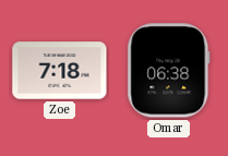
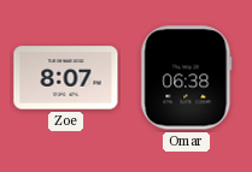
Zoe: 7:18 -> 8:07 (66, 78)
